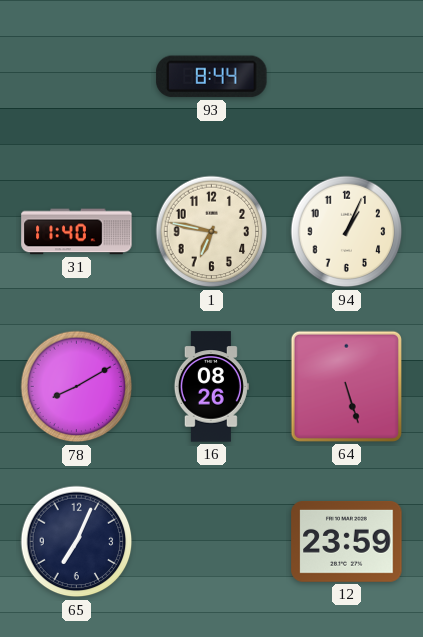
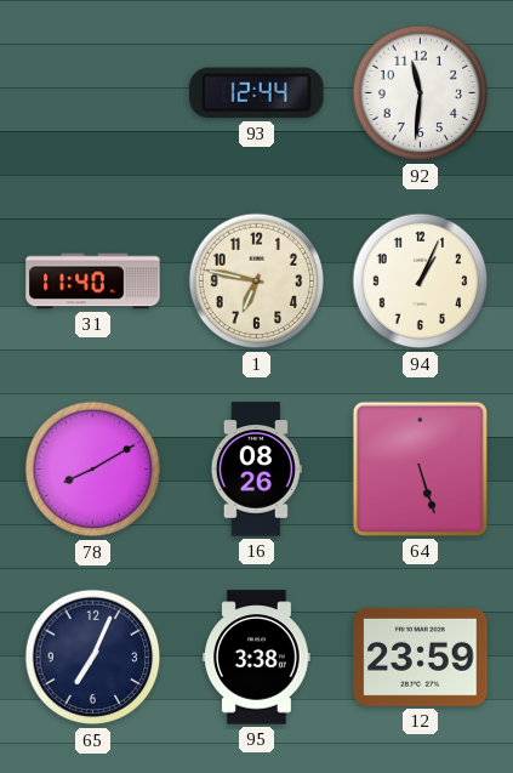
93: 8:44 -> 12:44 (257, 93)
92: none -> 11:31 (421, 93)
95: none -> 3:38 (257, 658)
